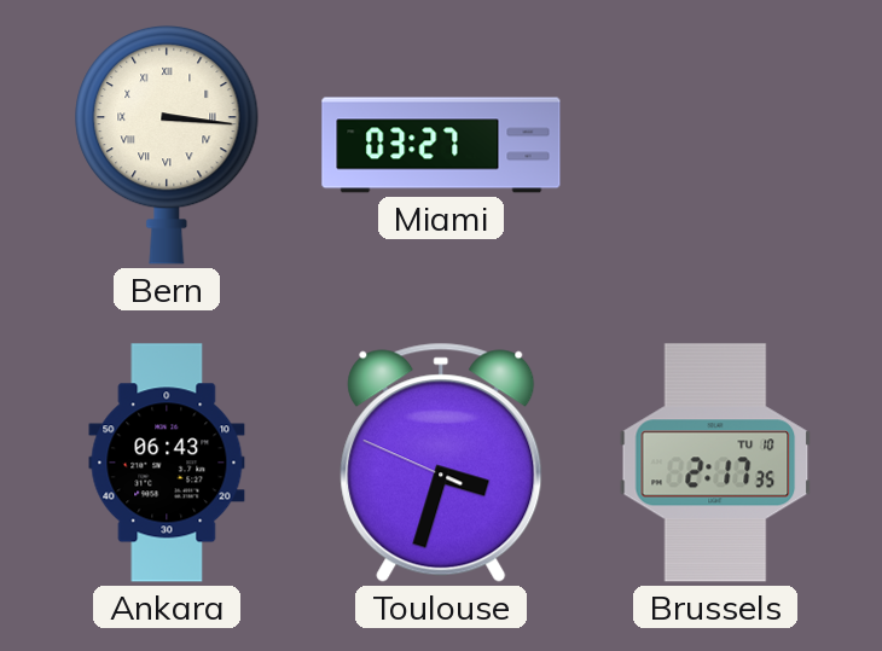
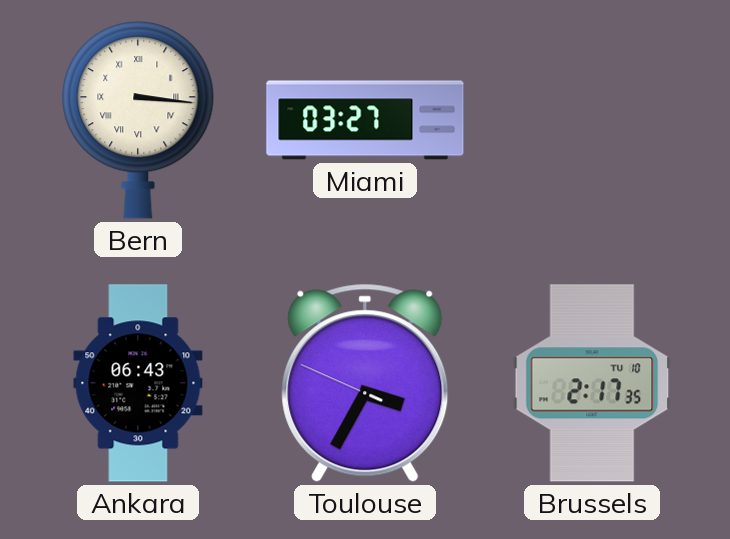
Toulouse: 3:32 -> 3:34 (365, 383)
